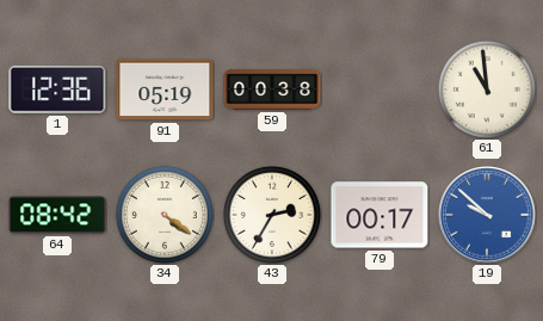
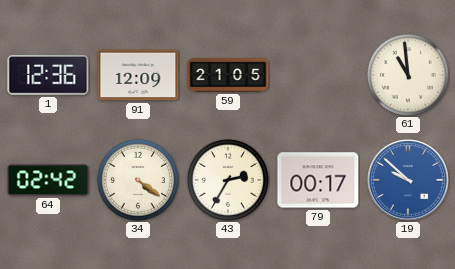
91: 05:19 -> 12:09 (138, 75)
59: 00:38 -> 21:05 (228, 75)
64: 08:42 -> 02:42 (48, 180)
